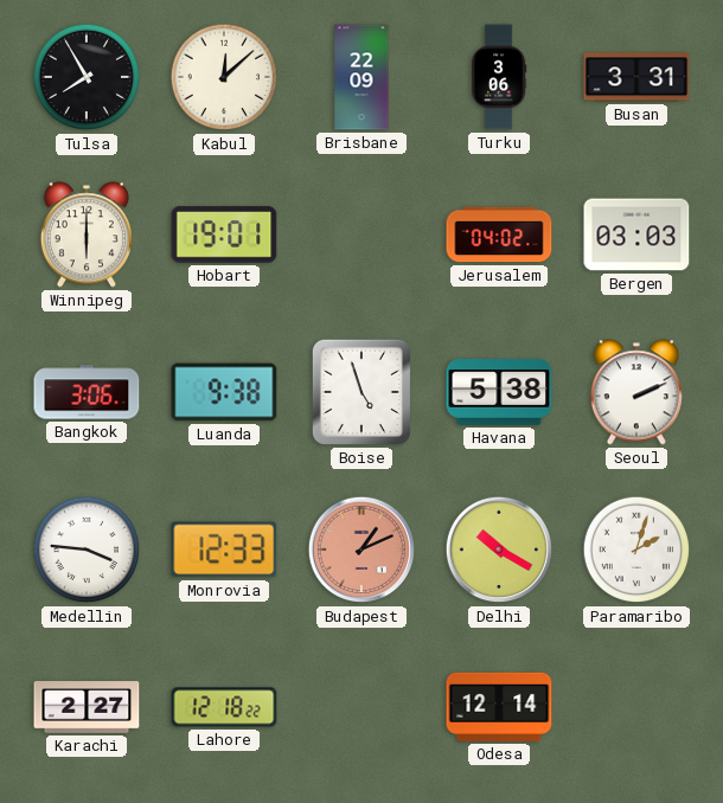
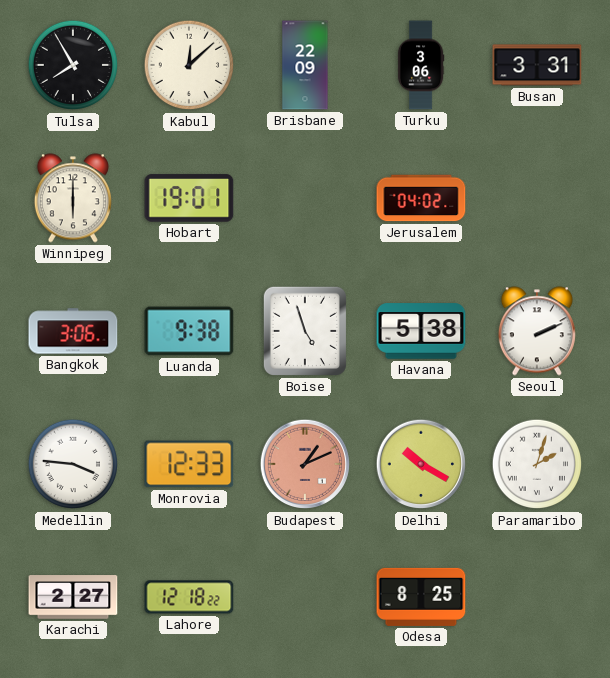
Bergen: 03:03 -> none (636, 235)
Odesa: 12:14 -> 8:25 (421, 597)
